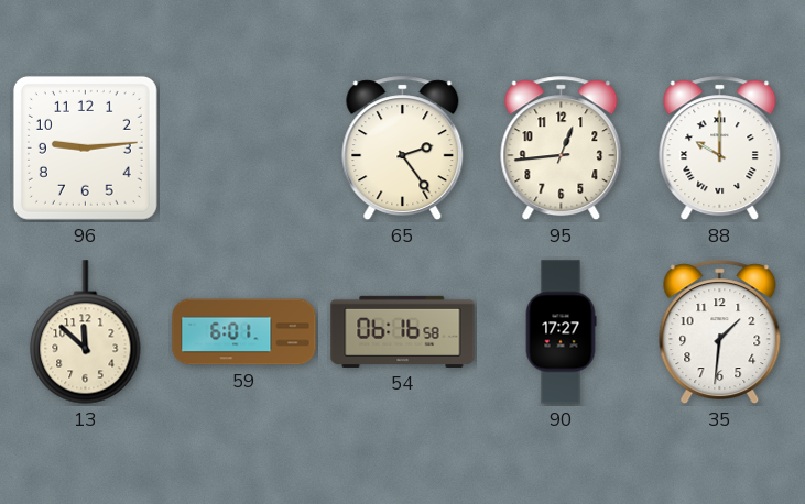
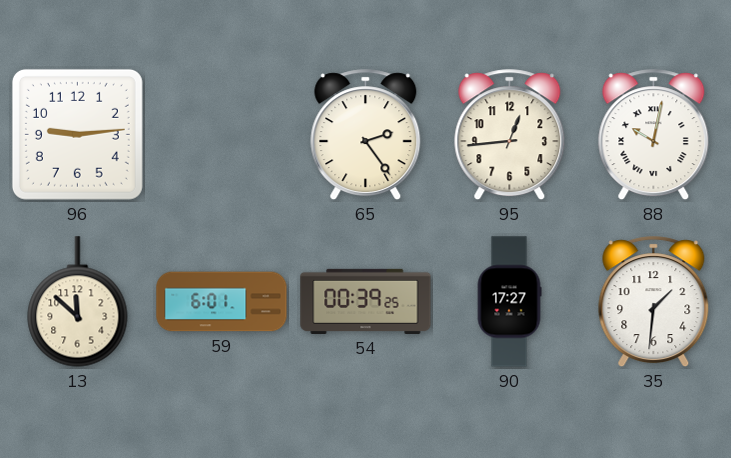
88: 10:00 -> 10:02 (654, 135)
54: 06:16 -> 00:39 (366, 301)
